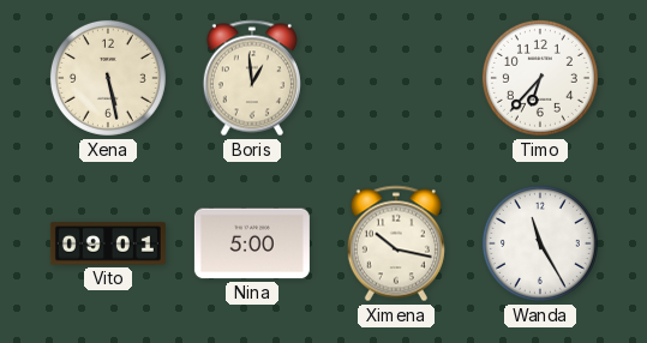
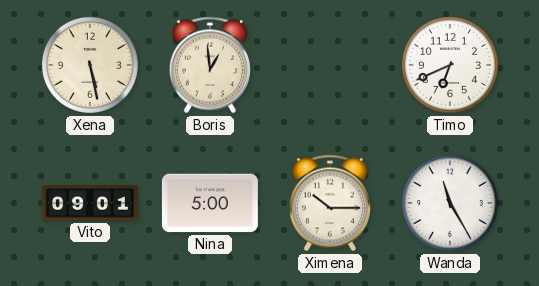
Timo: 6:37 -> 6:41 (450, 65)
Ximena: 10:17 -> 10:15 (330, 203)
